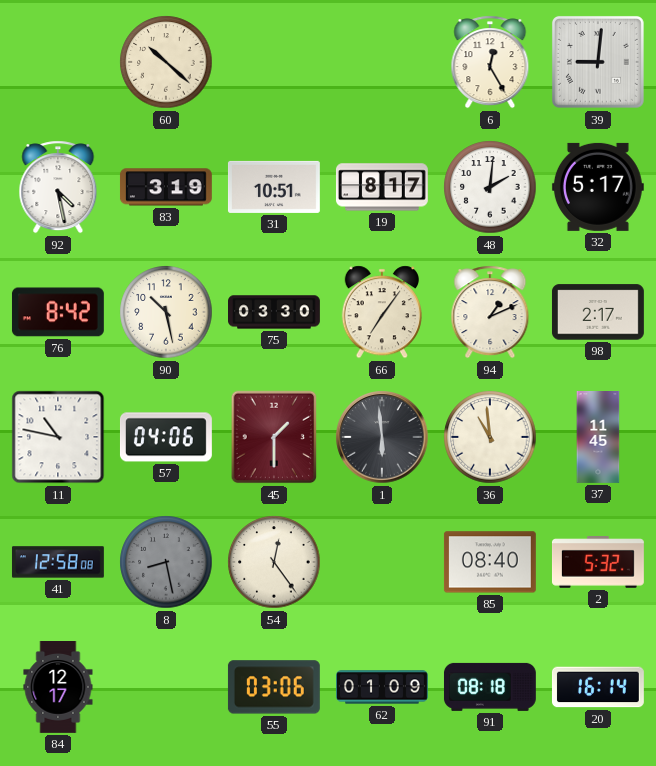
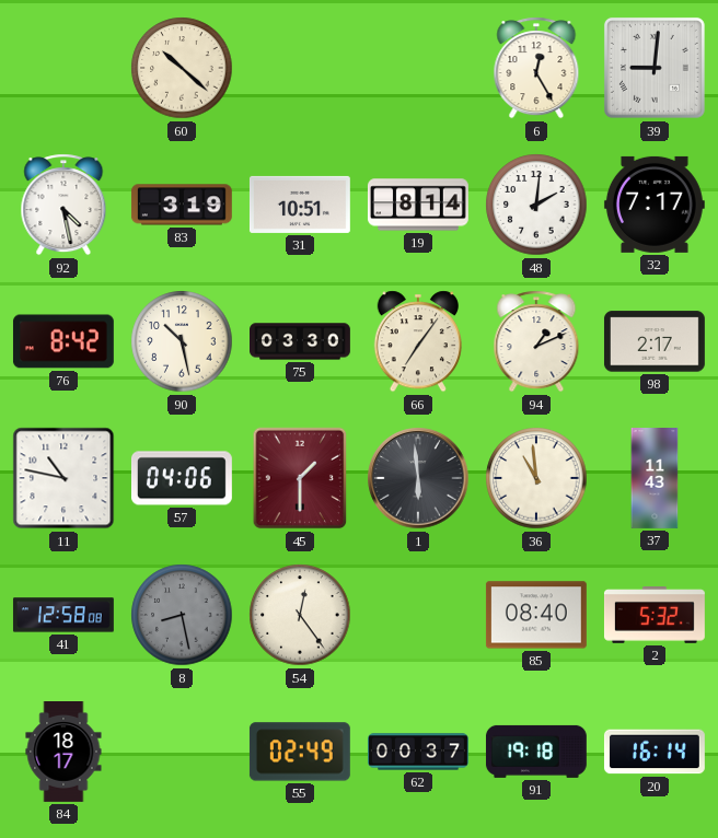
19: 8:17 -> 8:14 (418, 205)
32: 5:17 -> 7:17 (655, 205)
37: 11:45 -> 11:43 (655, 479)
84: 12:17 -> 18:17 (63, 753)
55: 03:06 -> 02:49 (300, 752)
62: 01:09 -> 00:37 (419, 752)
91: 08:18 -> 19:18 (536, 752)
